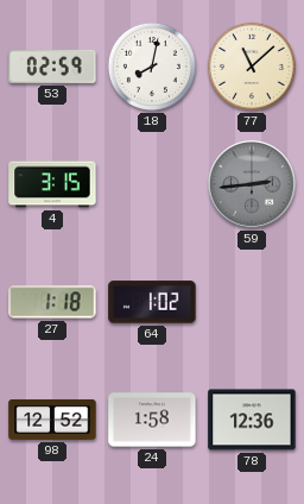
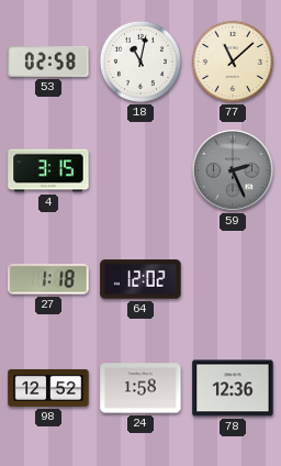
53: 02:59 -> 02:58 (48, 62)
18: 8:02 -> 11:02 (140, 62)
59: 2:44 -> 2:26 (233, 170)
64: 1:02 -> 12:02 (140, 279)
